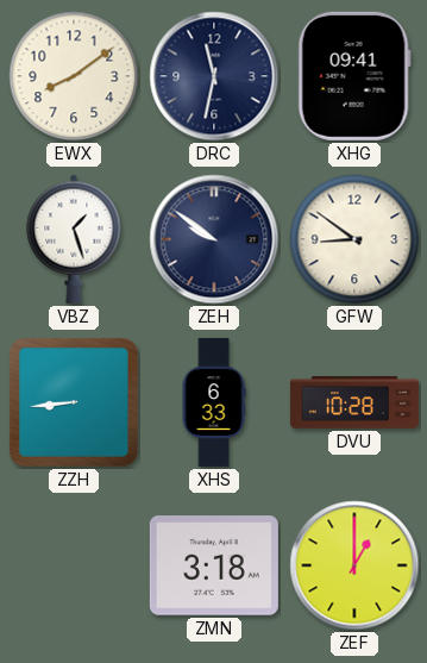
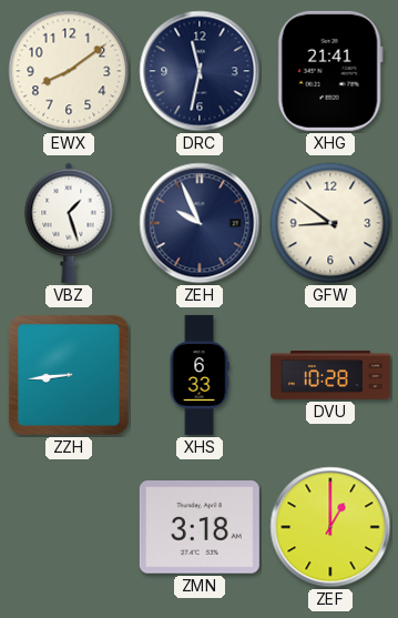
XHG: 09:41 -> 21:41 (330, 71)
ZEH: 9:51 -> 9:56 (200, 223)
